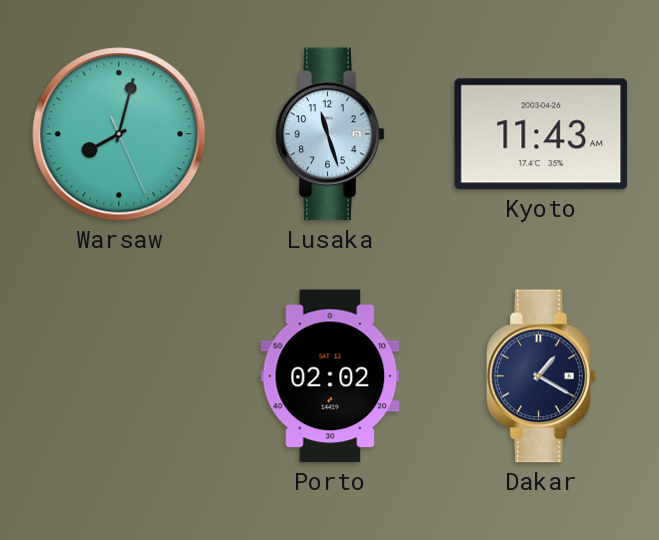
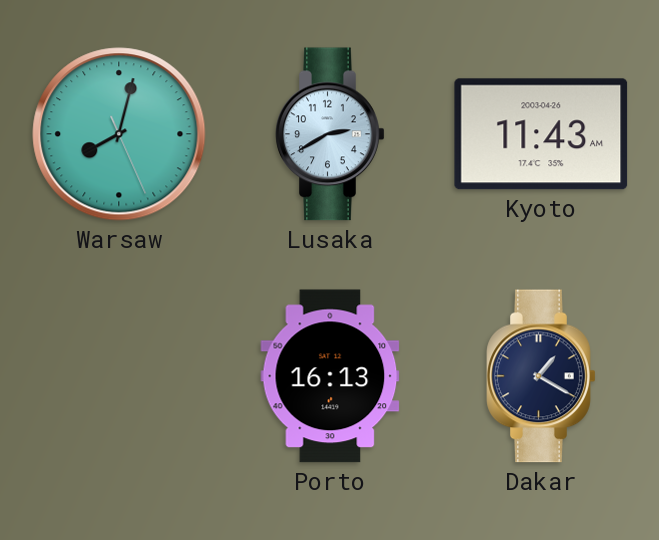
Lusaka: 11:27 -> 2:40 (330, 134)
Porto: 02:02 -> 16:13 (330, 376)
